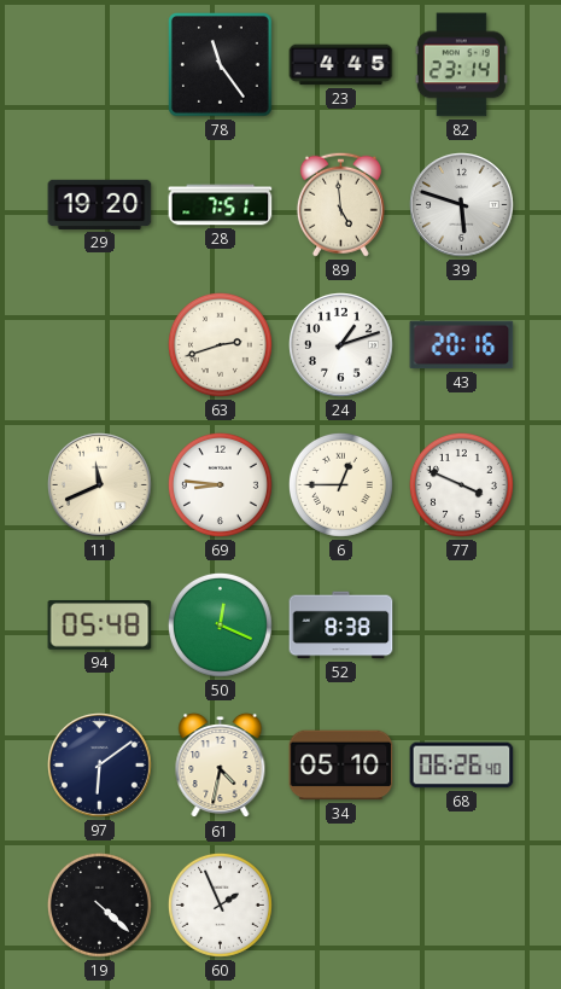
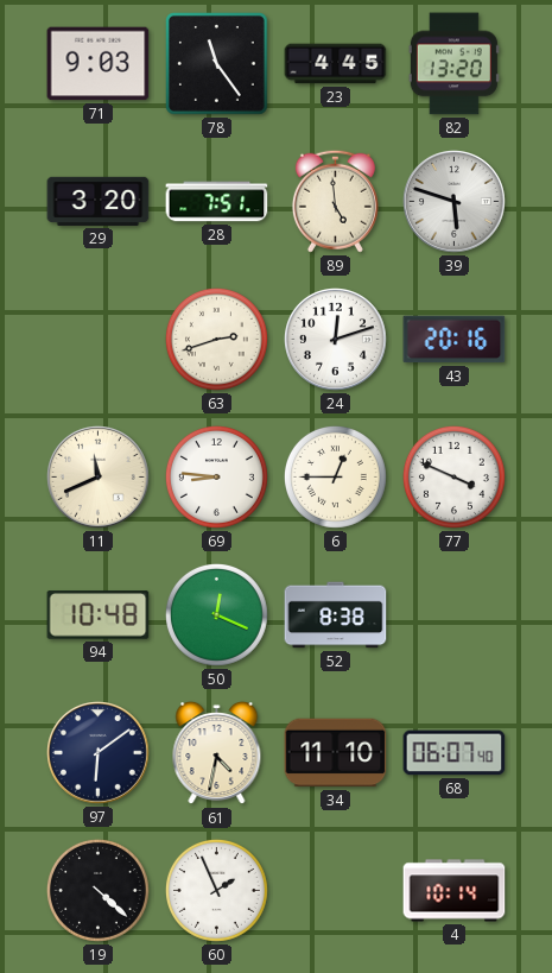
71: none -> 9:03 (99, 64)
82: 23:14 -> 13:20 (453, 64)
29: 19:20 -> 3:20 (99, 201)
24: 1:12 -> 12:12 (336, 340)
94: 05:48 -> 10:48 (99, 615)
34: 05:10 -> 11:10 (336, 753)
68: 06:26 -> 06:07 (455, 753)
4: none -> 10:14 (455, 891)
